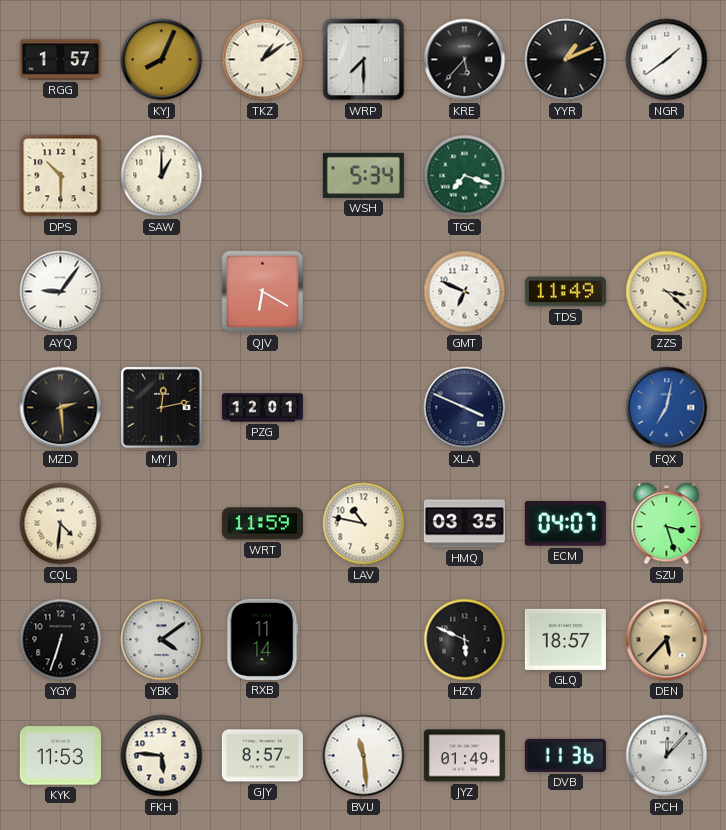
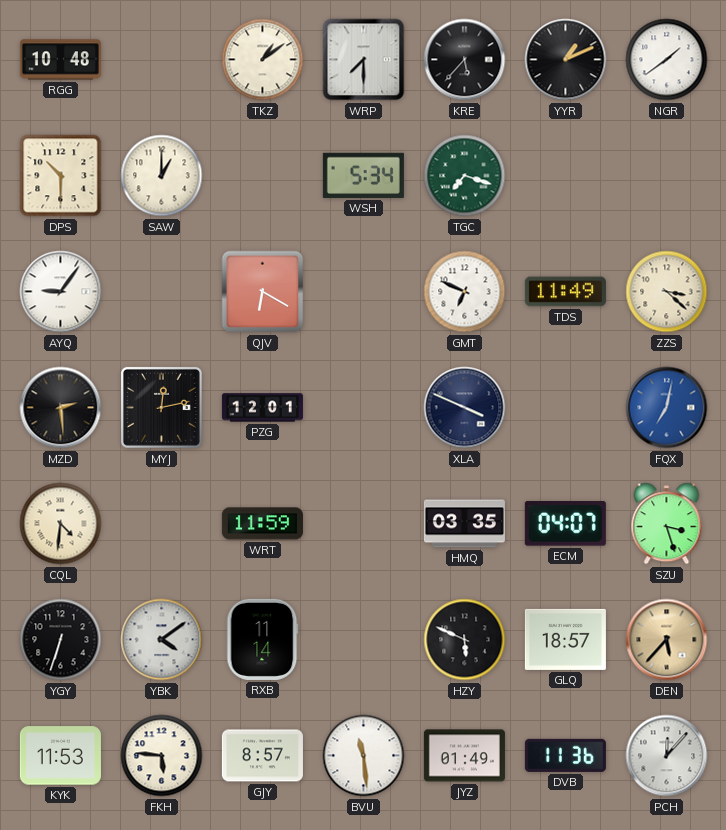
RGG: 1:57 -> 10:48 (60, 60)
KYJ: 8:04 -> none (162, 60)
LAV: 10:47 -> none (364, 524)
